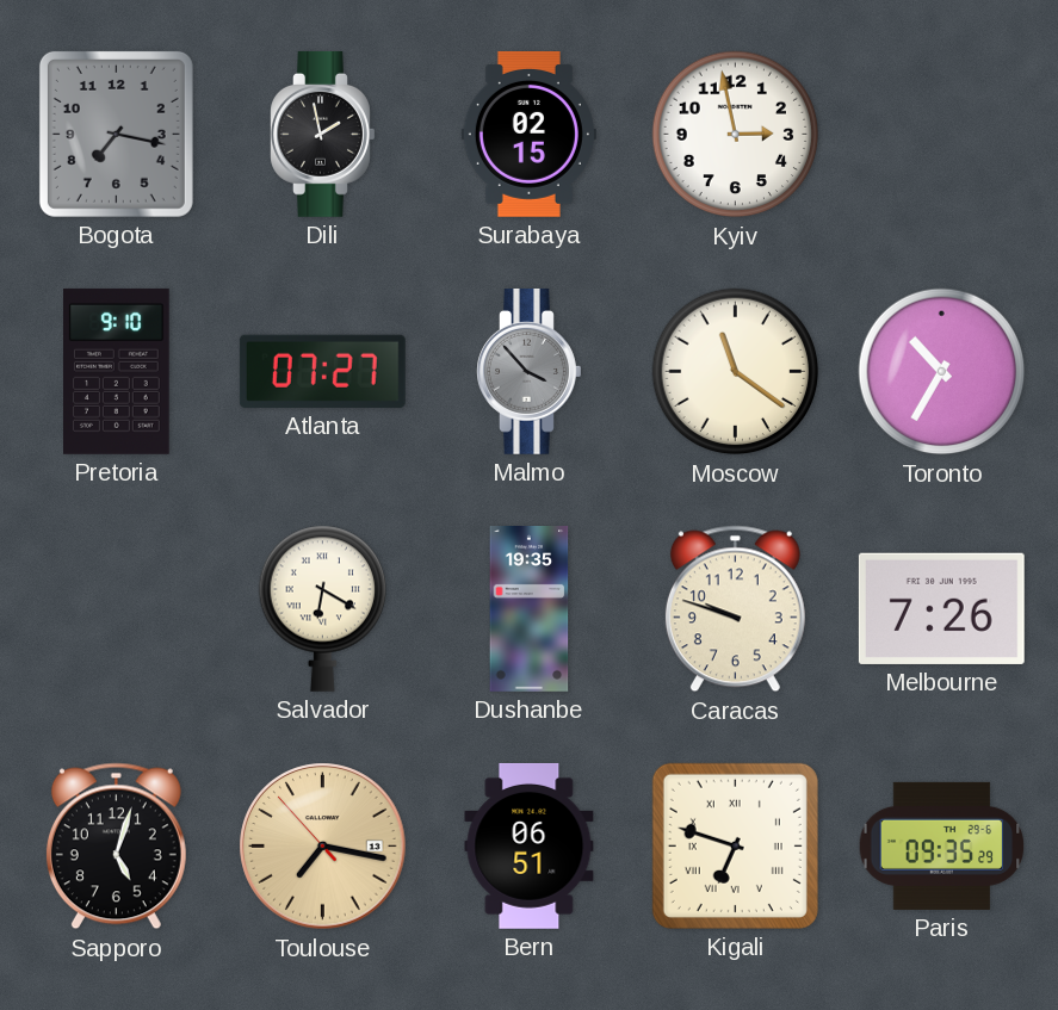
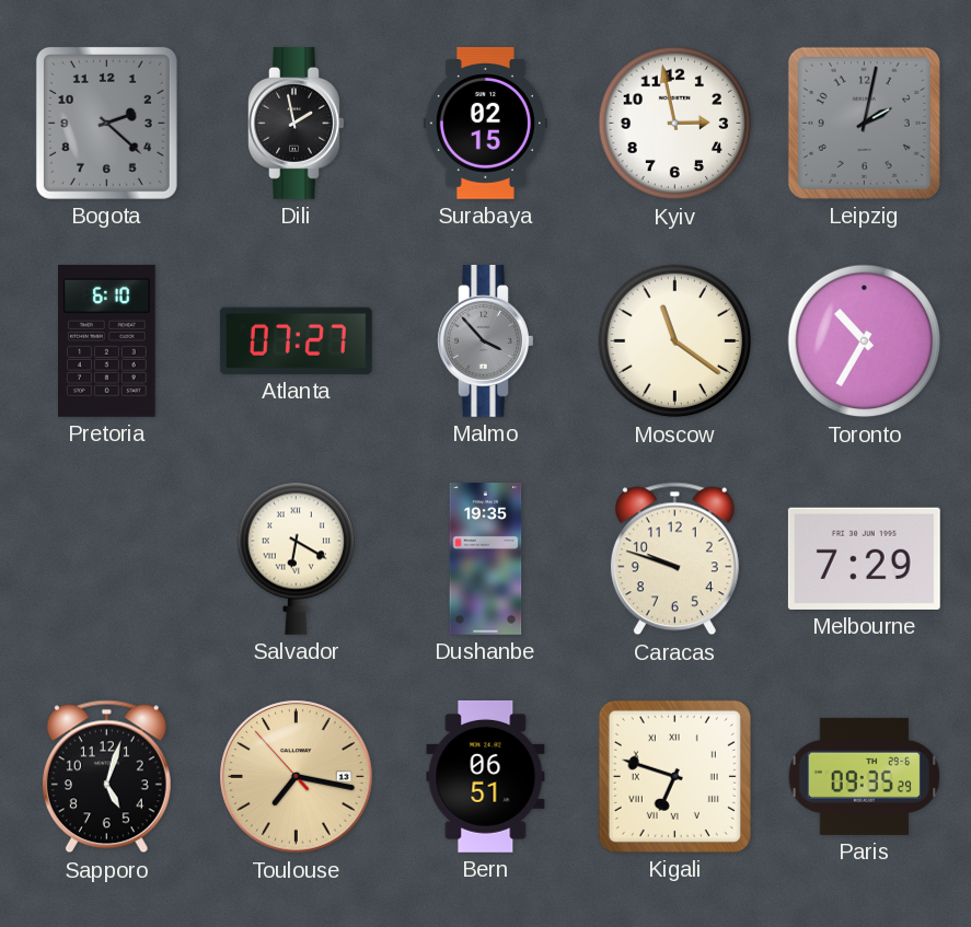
Bogota: 7:17 -> 2:22 (106, 123)
Leipzig: none -> 2:02 (864, 123)
Pretoria: 9:10 -> 6:10 (107, 340)
Melbourne: 7:26 -> 7:29 (864, 558)
